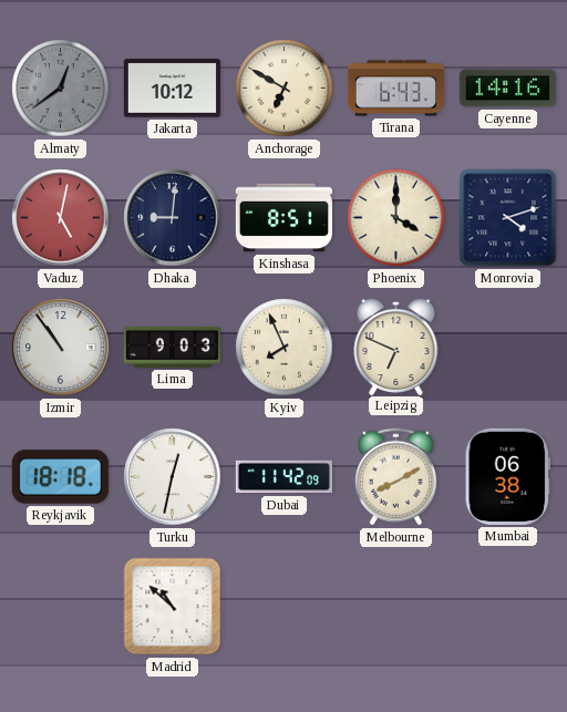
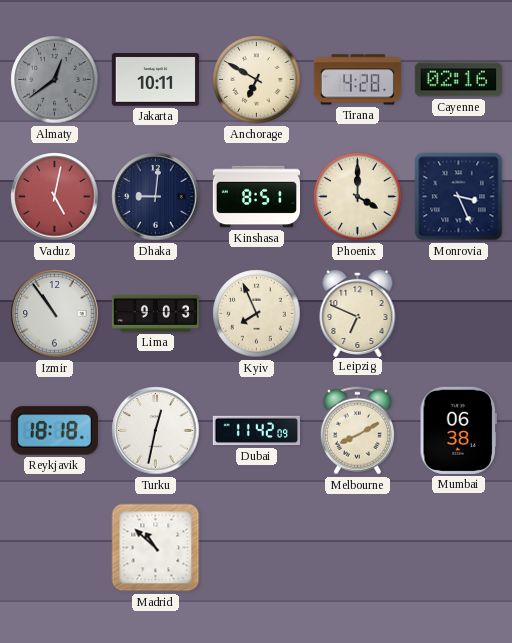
Jakarta: 10:12 -> 10:11 (155, 80)
Tirana: 6:43 -> 4:28 (357, 80)
Cayenne: 14:16 -> 02:16 (458, 80)
Monrovia: 4:12 -> 3:26 (459, 197)
